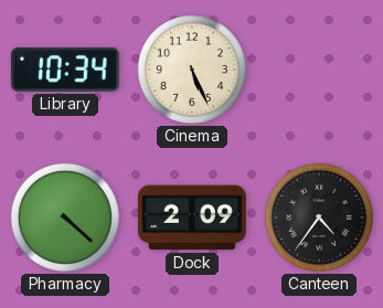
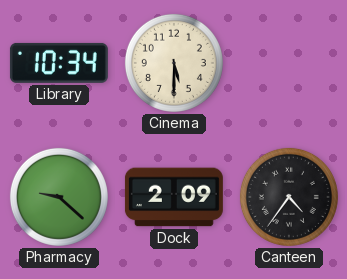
Cinema: 5:26 -> 5:30 (174, 63)
Pharmacy: 4:22 -> 9:22 (59, 197)
